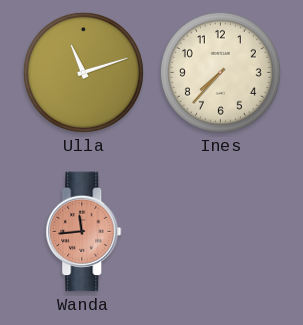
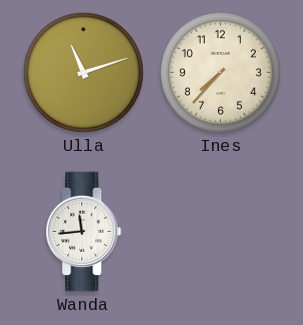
Wanda dial: salmon -> white (84, 232)
